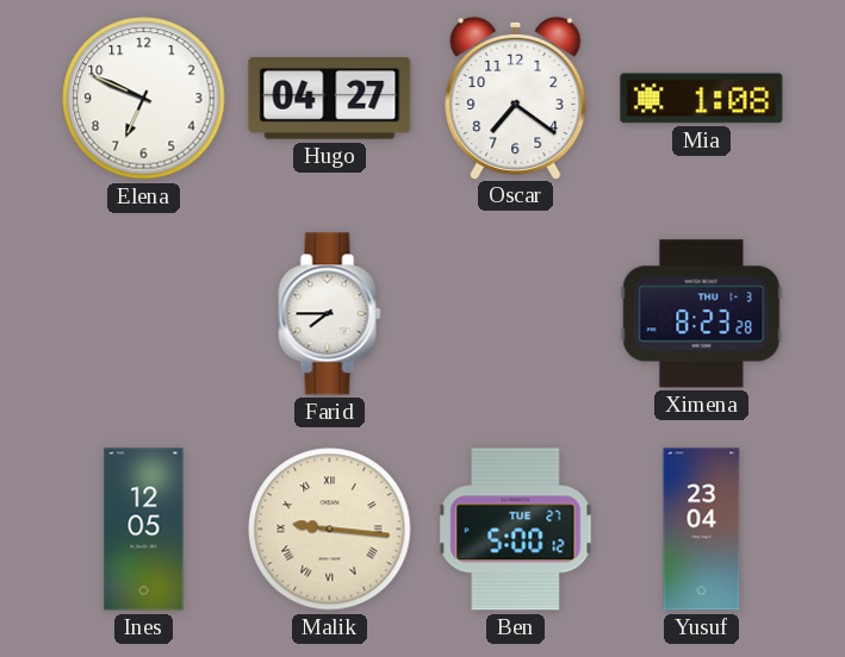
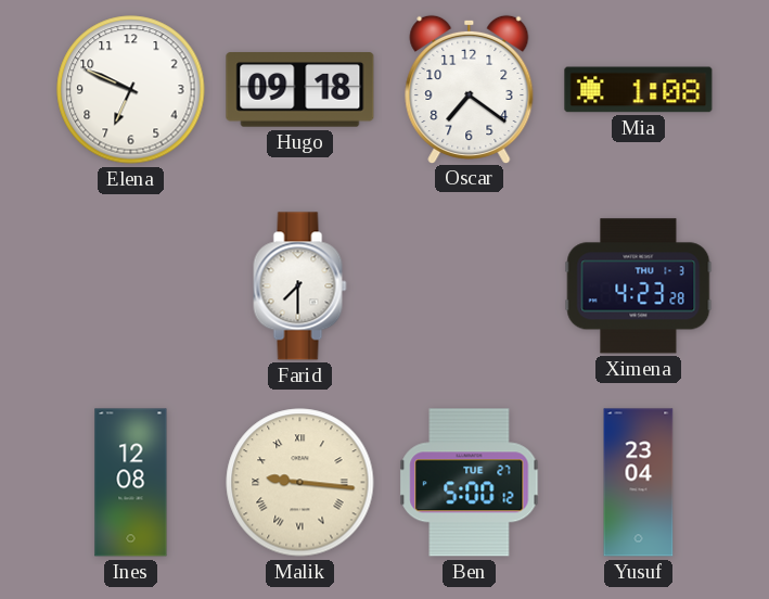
Hugo: 04:27 -> 09:18 (300, 90)
Farid: 7:45 -> 7:30 (300, 286)
Ximena: 8:23 -> 4:23 (639, 286)
Ines: 12:05 -> 12:08 (131, 483)
